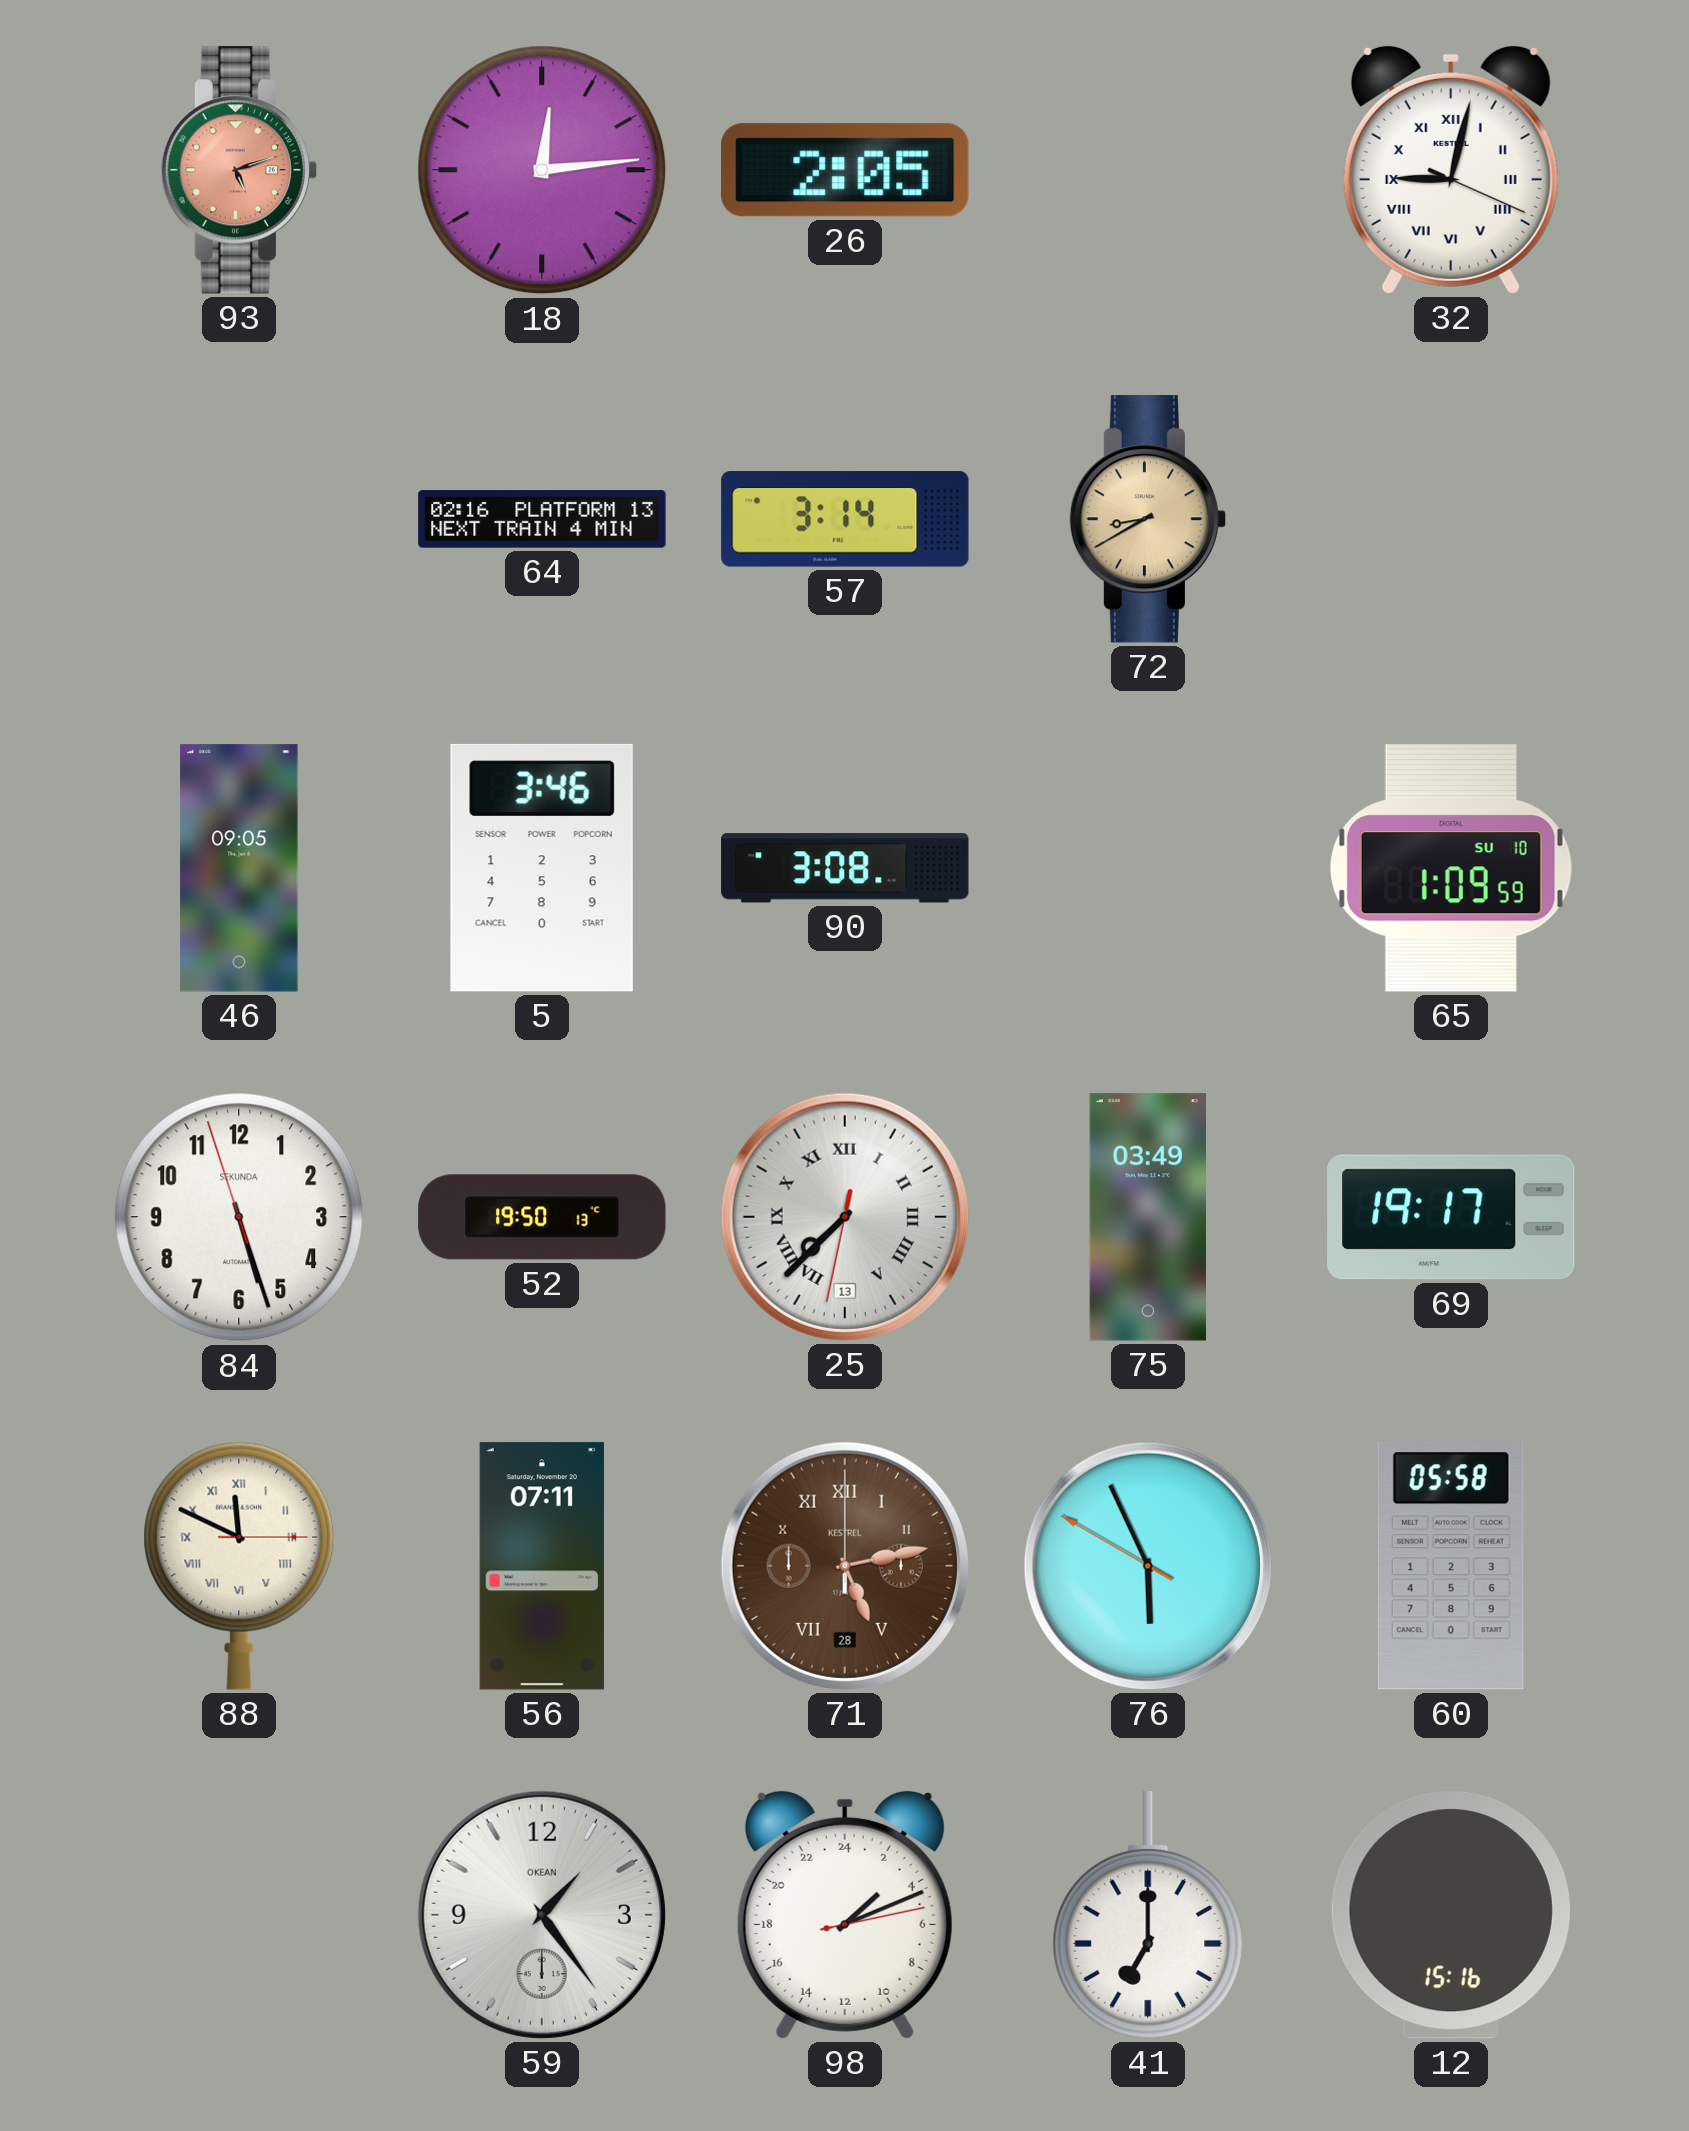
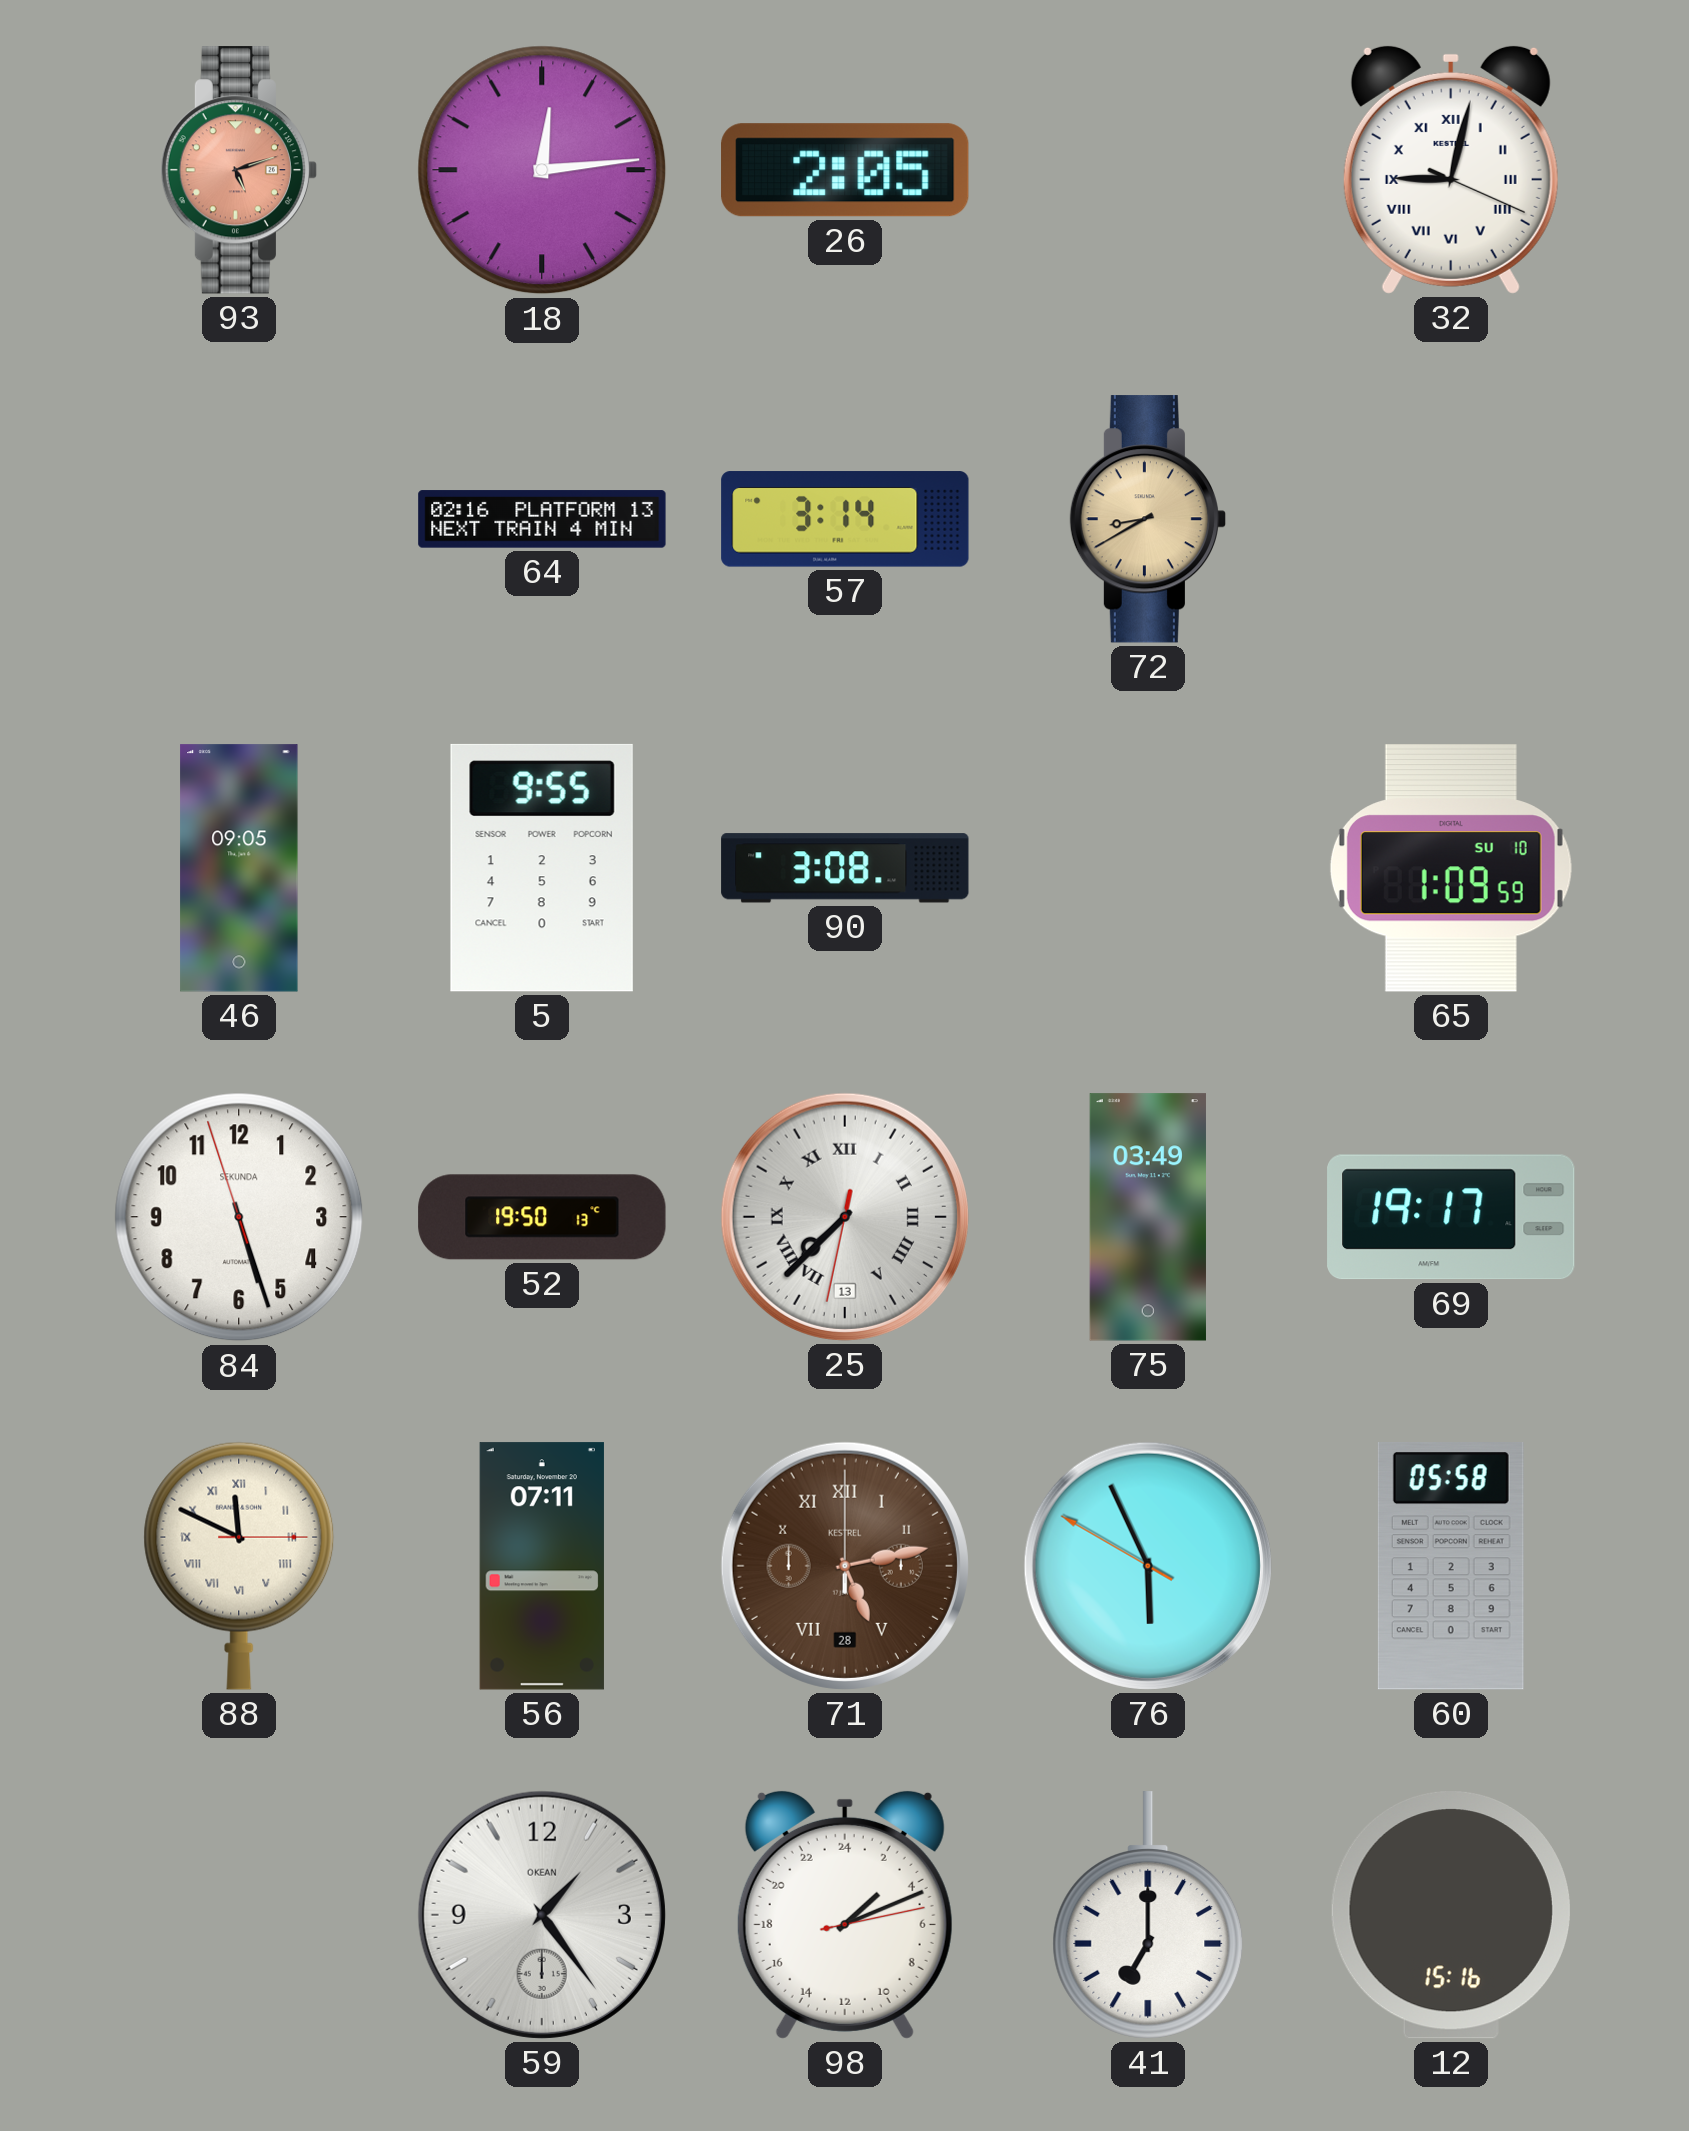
5: 3:46 -> 9:55 (542, 868)
